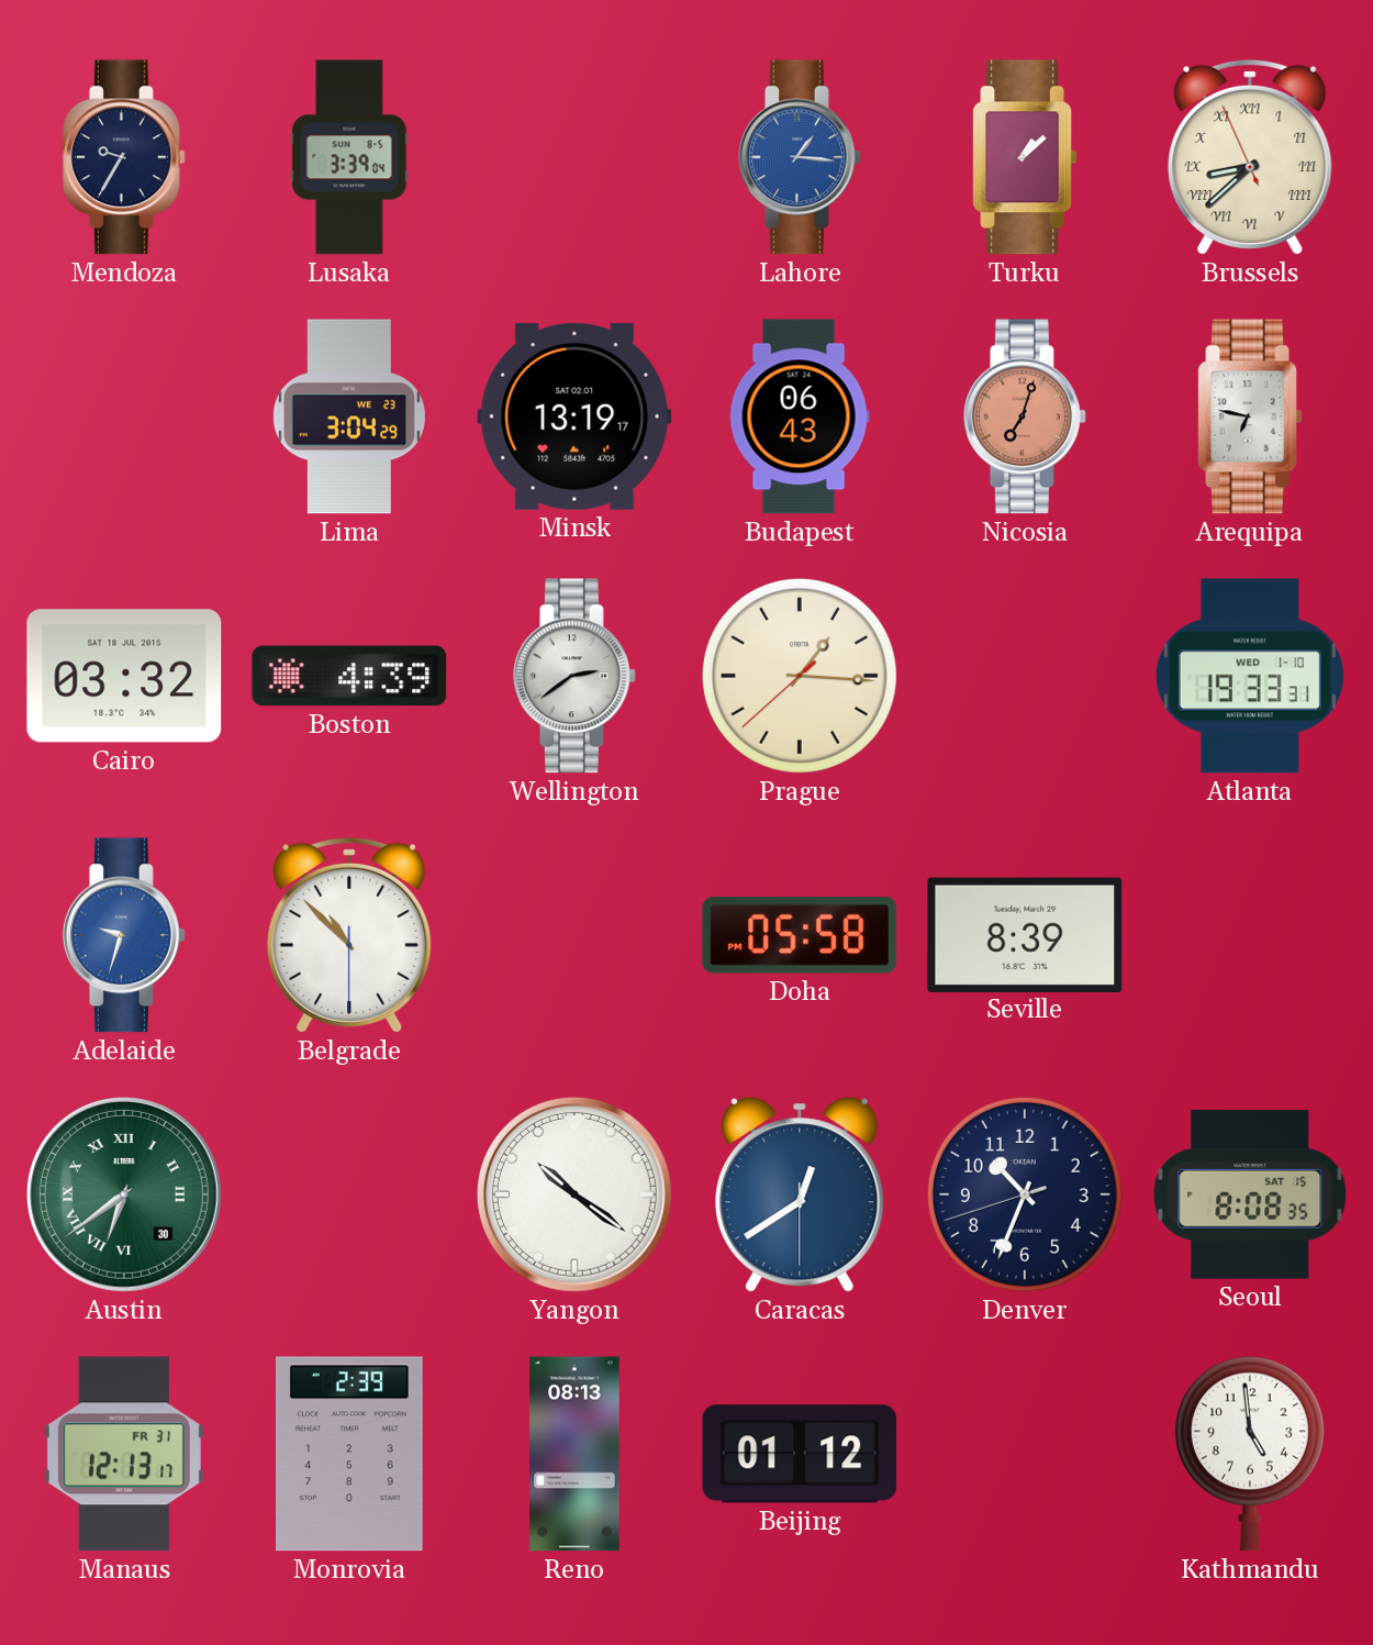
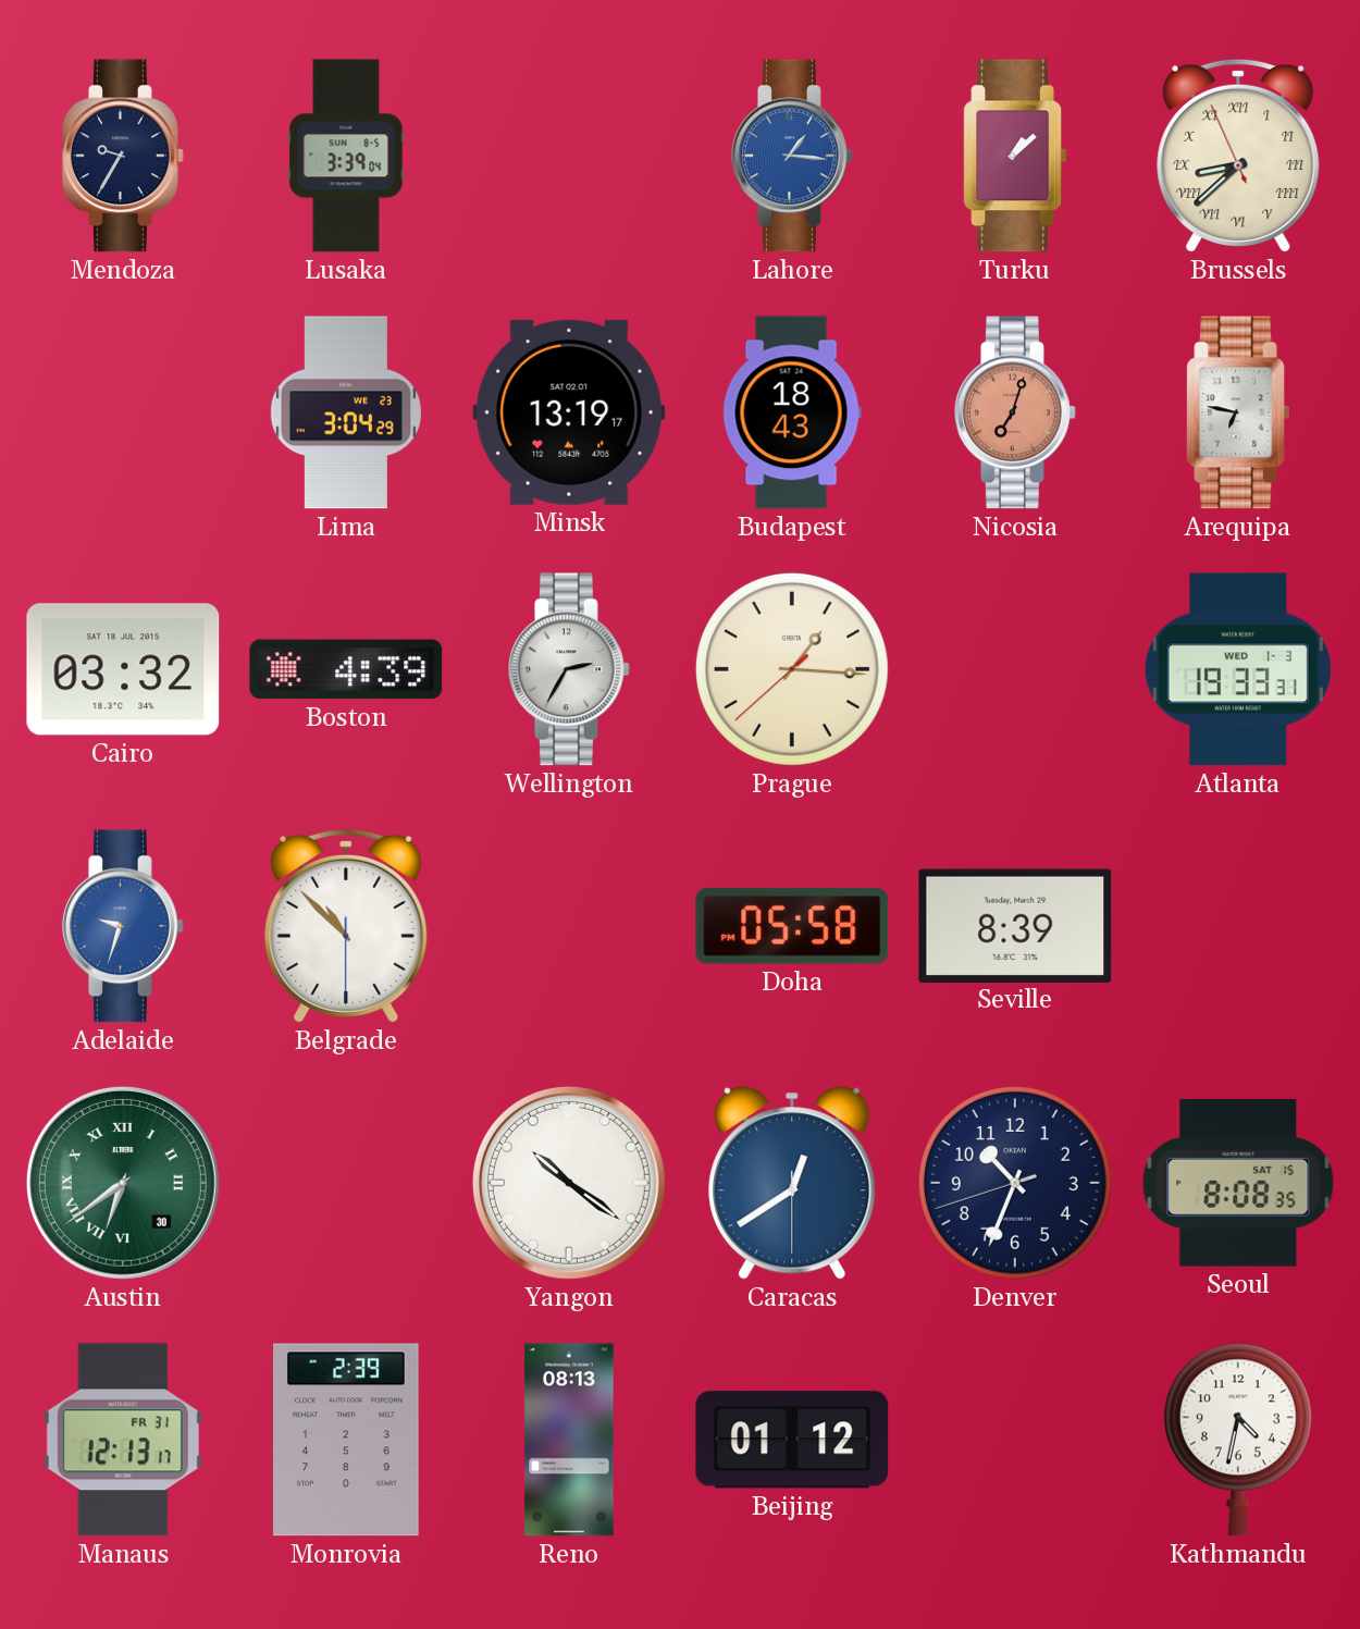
Budapest: 06:43 -> 18:43 (792, 412)
Wellington: 2:39 -> 2:35 (570, 669)
Atlanta date: WED 1-10 -> WED 1-3 (1238, 669)
Kathmandu: 4:59 -> 4:32 (1238, 1440)
